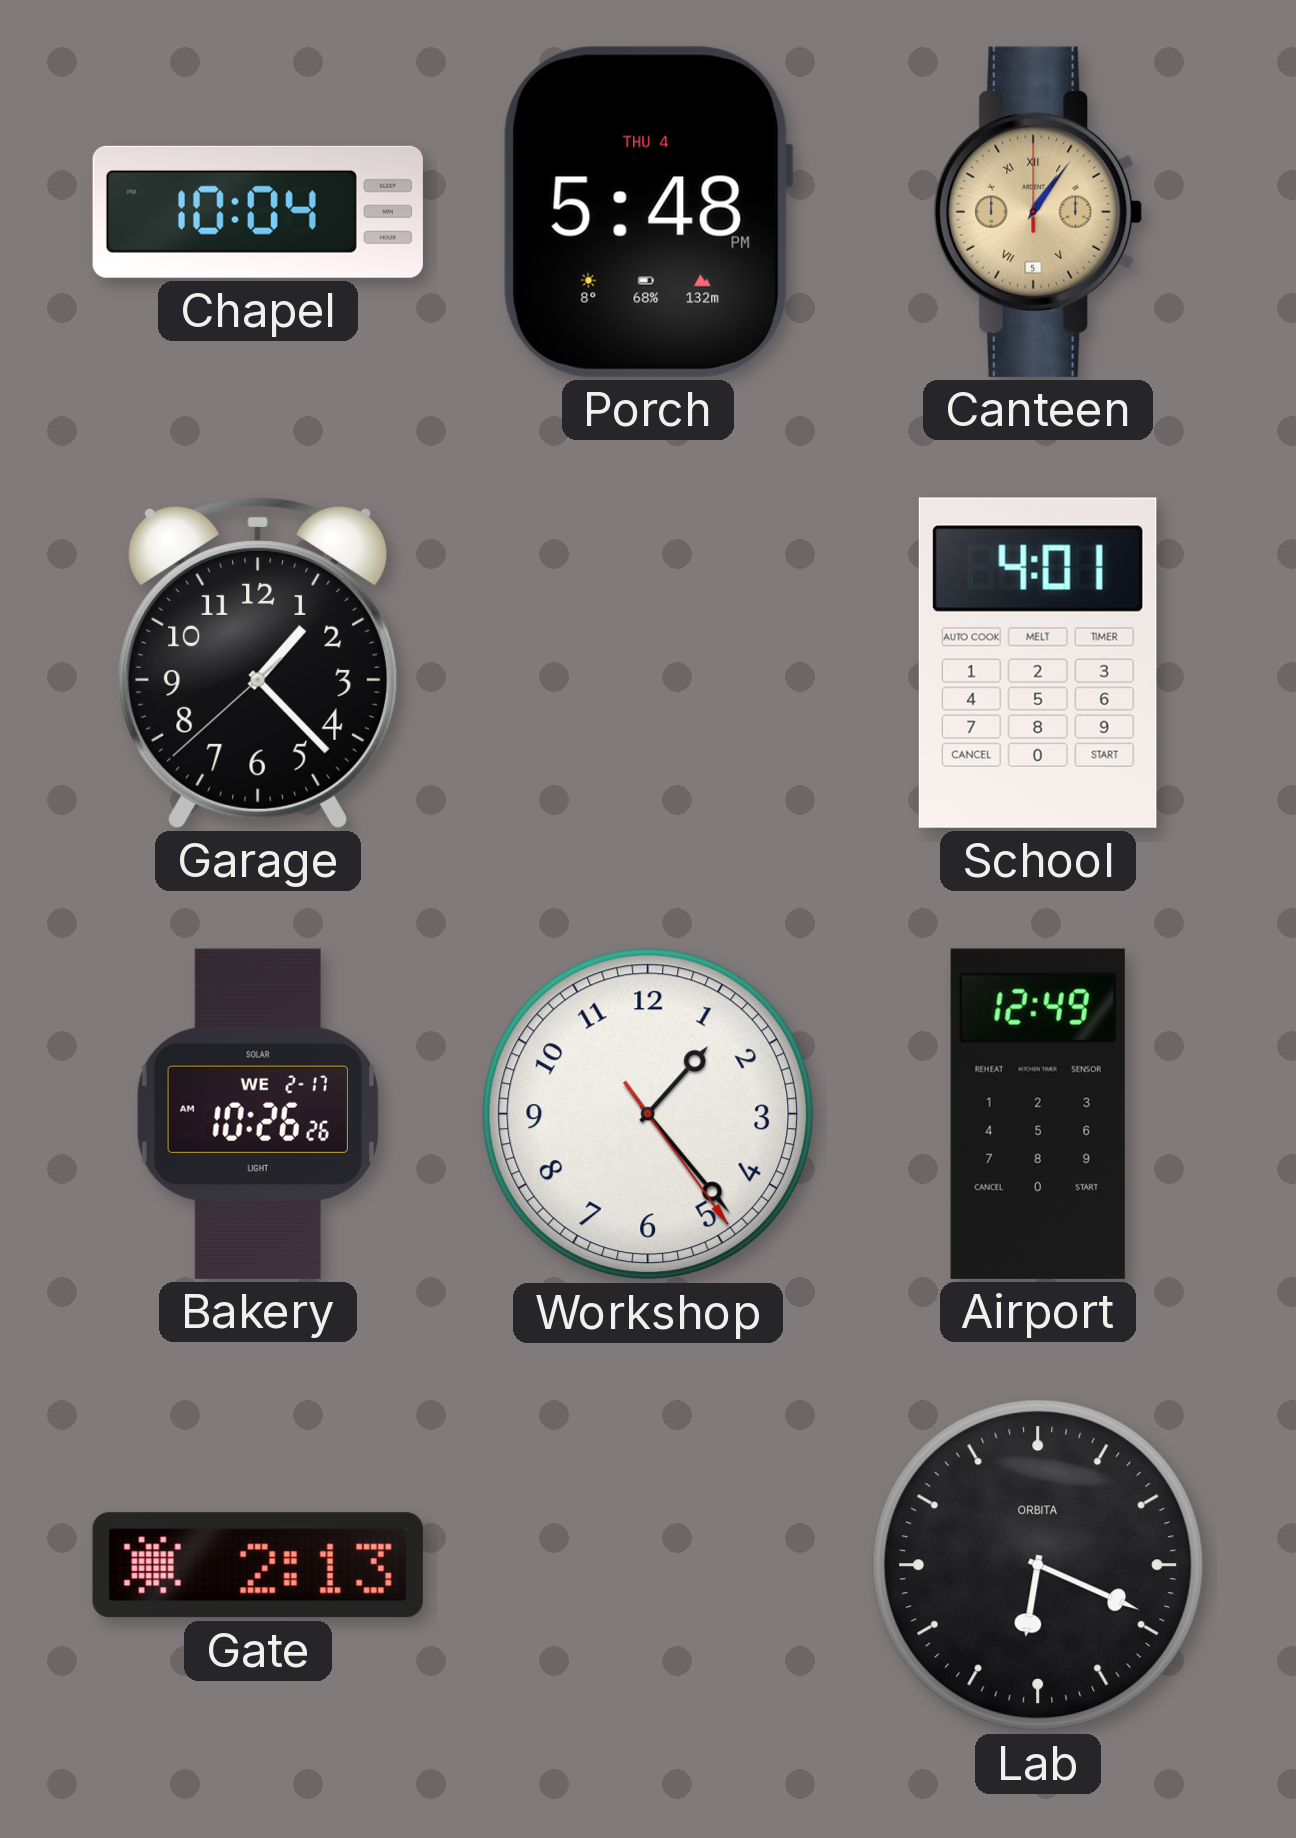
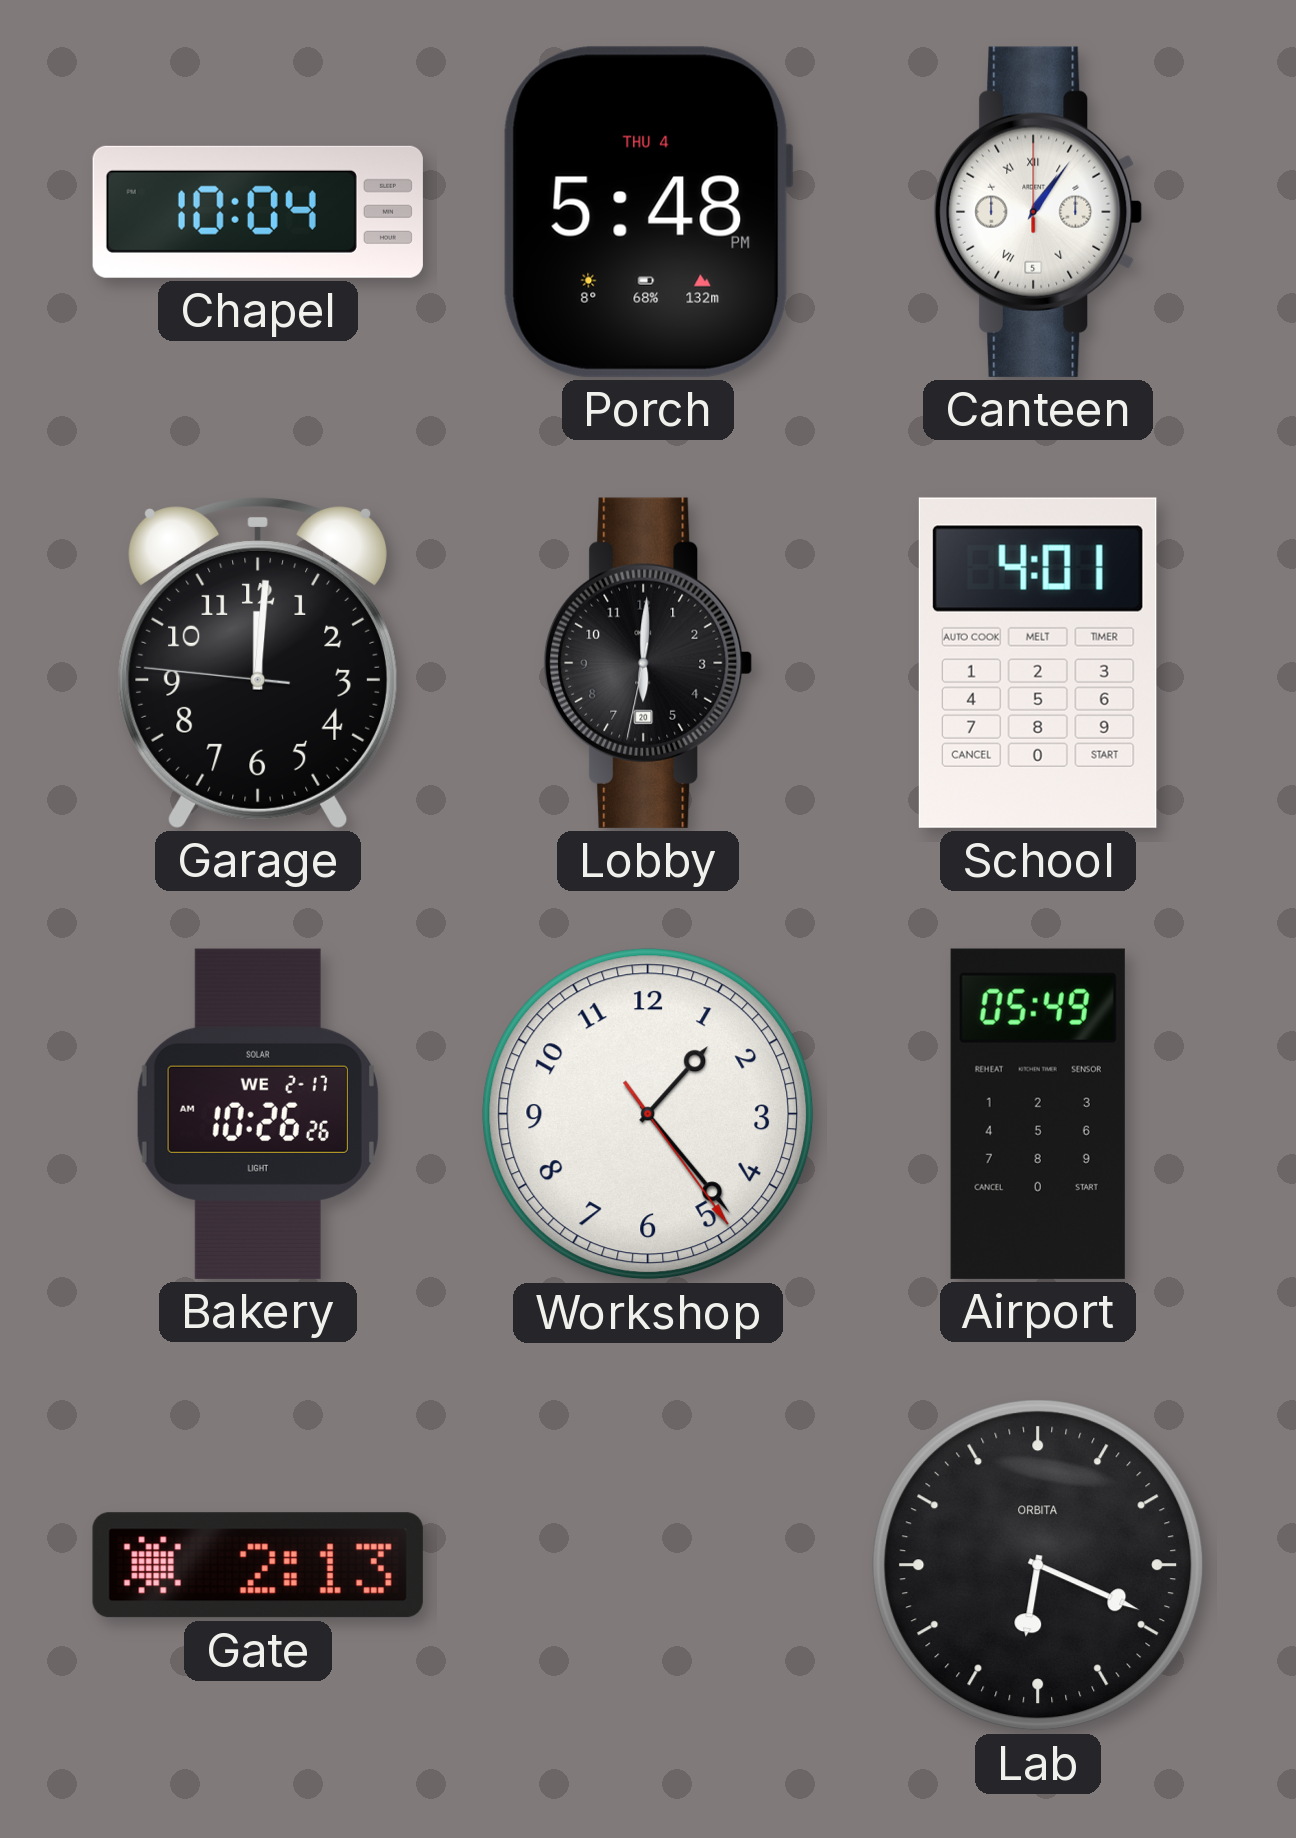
Canteen dial: champagne -> white (1038, 212)
Garage: 1:22 -> 12:00 (258, 663)
Lobby: none -> 6:00 (648, 663)
Airport: 12:49 -> 05:49 (1038, 1114)
